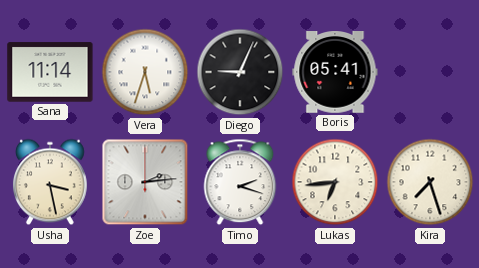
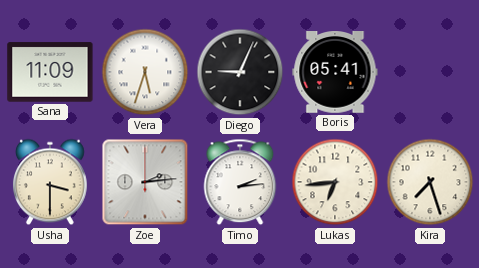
Sana: 11:14 -> 11:09 (50, 72)
Usha: 3:28 -> 3:30 (50, 182)
Timo: 2:18 -> 2:14 (240, 182)
